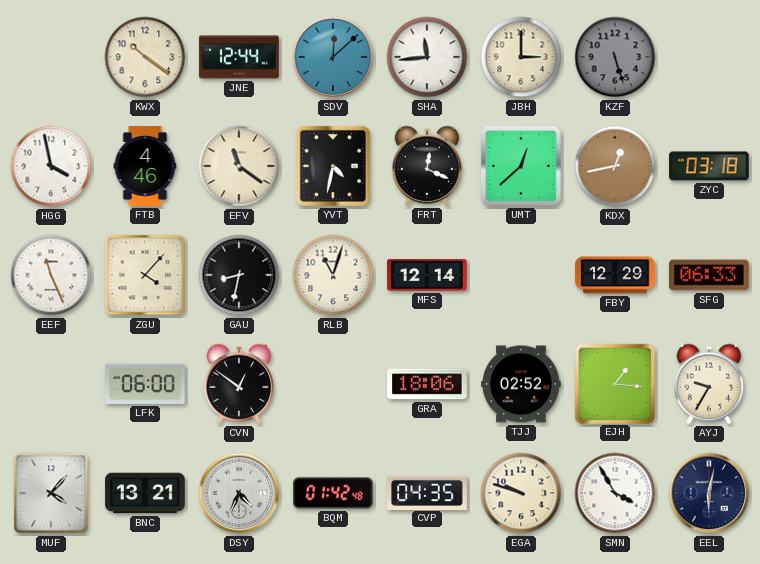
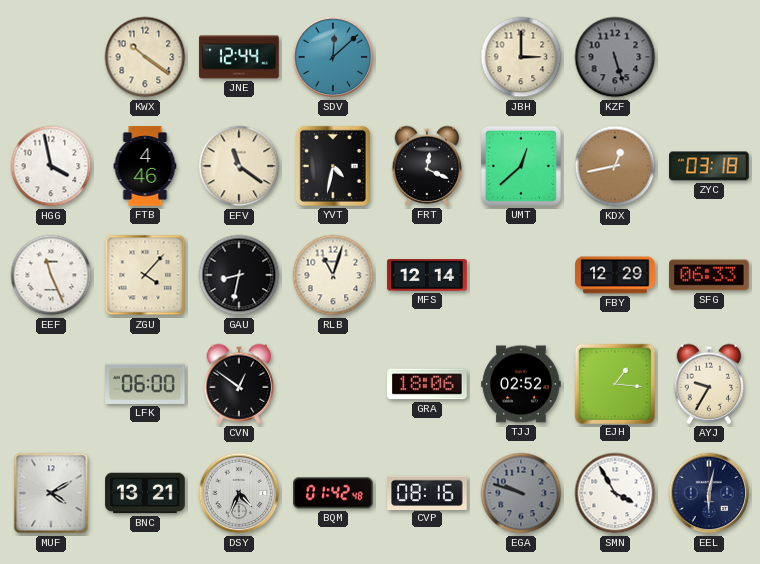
SHA: 11:44 -> none (427, 57)
MUF: 4:07 -> 4:10 (51, 493)
CVP: 04:35 -> 08:16 (427, 492)
EGA dial: cream -> grey (521, 493)
